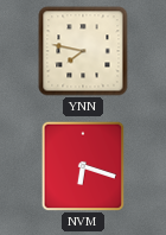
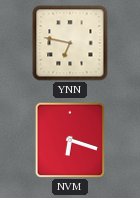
YNN: 7:47 -> 6:47 (70, 43)
